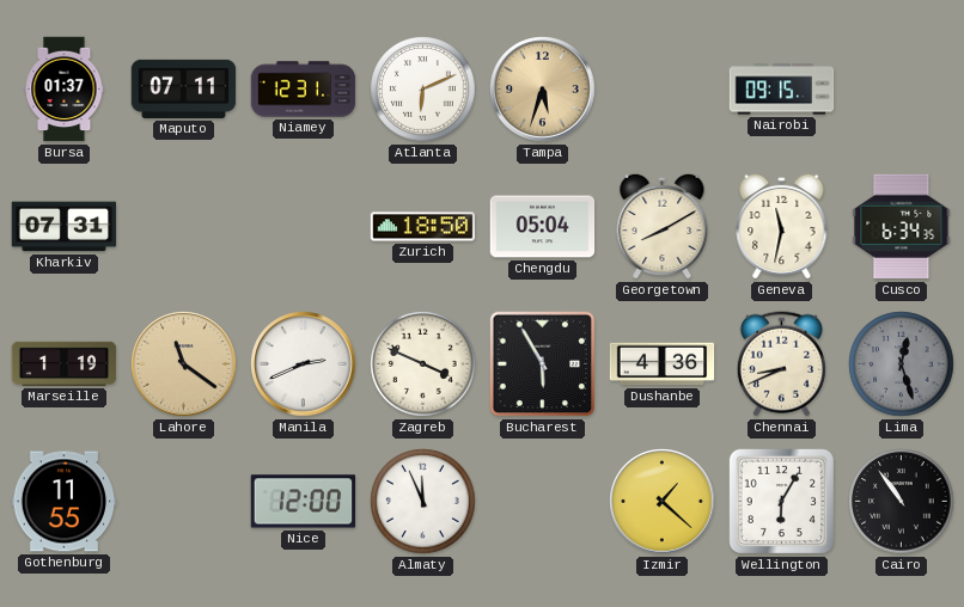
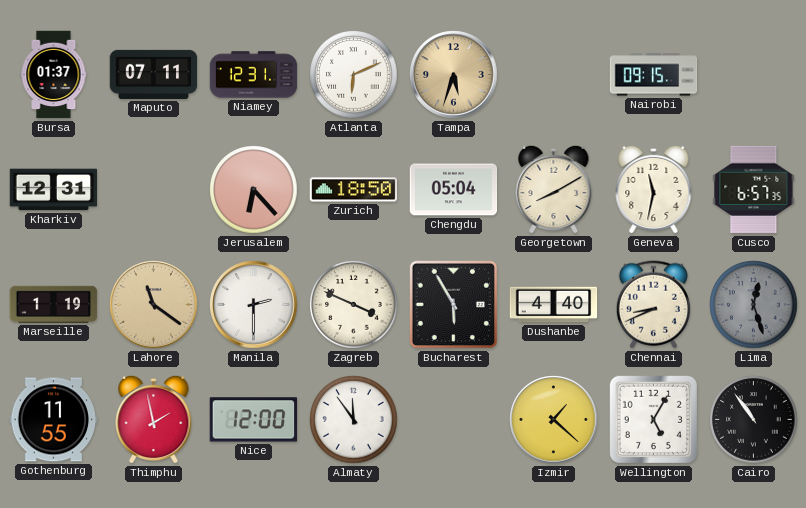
Kharkiv: 07:31 -> 12:31 (54, 190)
Jerusalem: none -> 6:23 (254, 190)
Cusco: 6:34 -> 6:57 (754, 190)
Manila: 2:41 -> 2:30 (254, 305)
Dushanbe: 4:36 -> 4:40 (554, 305)
Thimphu: none -> 1:58 (154, 419)
Almaty: 11:56 -> 11:54 (354, 420)
Wellington: 6:05 -> 5:05 (653, 419)
